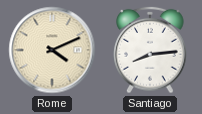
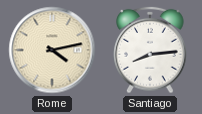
Rome: 4:11 -> 4:13 (52, 50)
